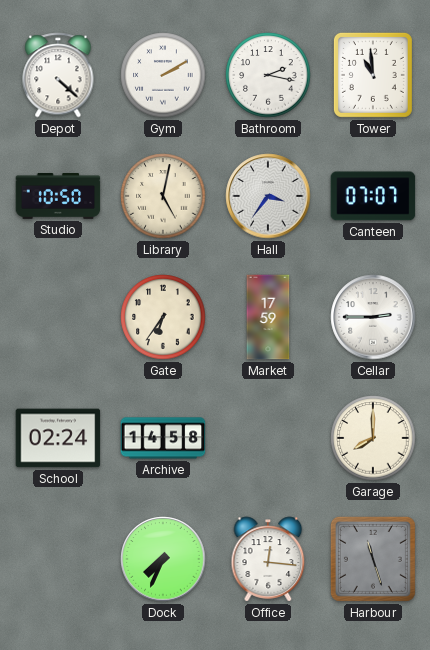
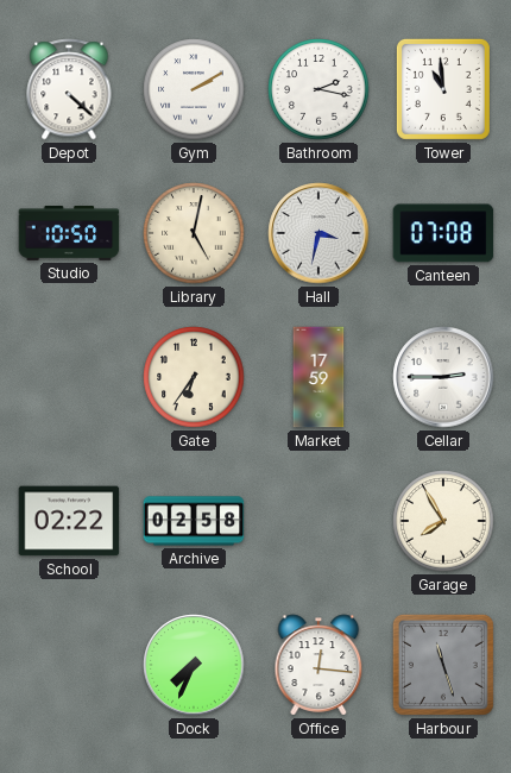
Hall: 3:36 -> 3:32 (318, 233)
Canteen: 07:07 -> 07:08 (443, 233)
School: 02:24 -> 02:22 (69, 521)
Archive: 14:58 -> 02:58 (194, 521)
Garage: 8:00 -> 7:55 (443, 521)
